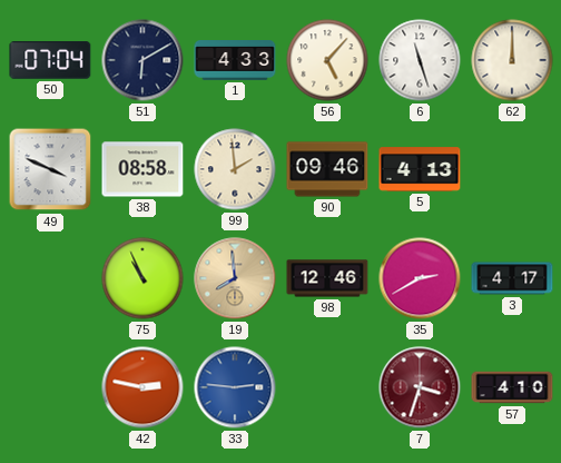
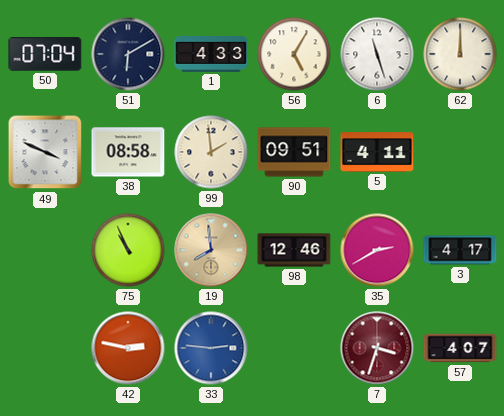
56: 5:07 -> 5:05 (294, 54)
90: 09:46 -> 09:51 (294, 152)
5: 4:13 -> 4:11 (377, 152)
57: 4:10 -> 4:07 (460, 348)
